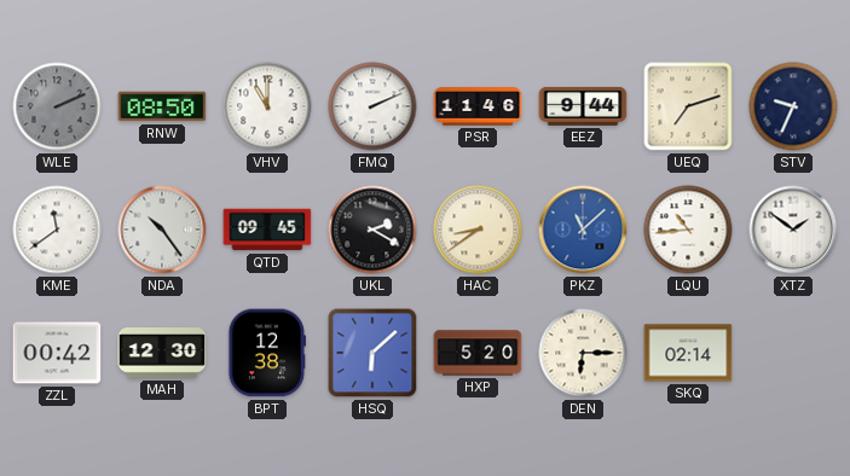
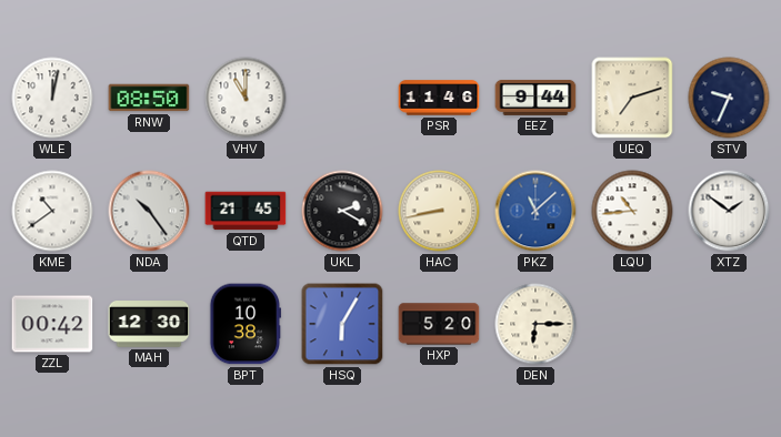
WLE: 2:11 -> 12:02 (52, 98)
WLE dial: grey -> white (52, 98)
FMQ: 2:11 -> none (372, 106)
KME: 11:39 -> 10:39 (52, 211)
QTD: 09:45 -> 21:45 (246, 211)
HAC: 8:39 -> 8:43 (439, 211)
BPT: 12:38 -> 10:38 (244, 324)
HSQ: 6:08 -> 6:05 (342, 324)
SKQ: 02:14 -> none (688, 353)
